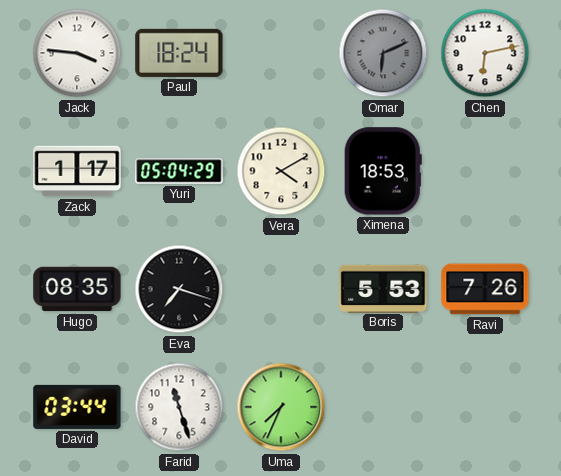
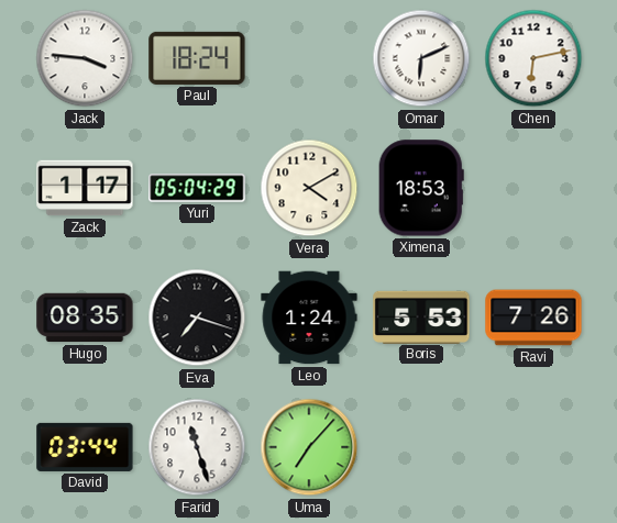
Omar dial: grey -> white (421, 58)
Leo: none -> 1:24 (309, 318)
Uma: 7:34 -> 7:07 (309, 447)
